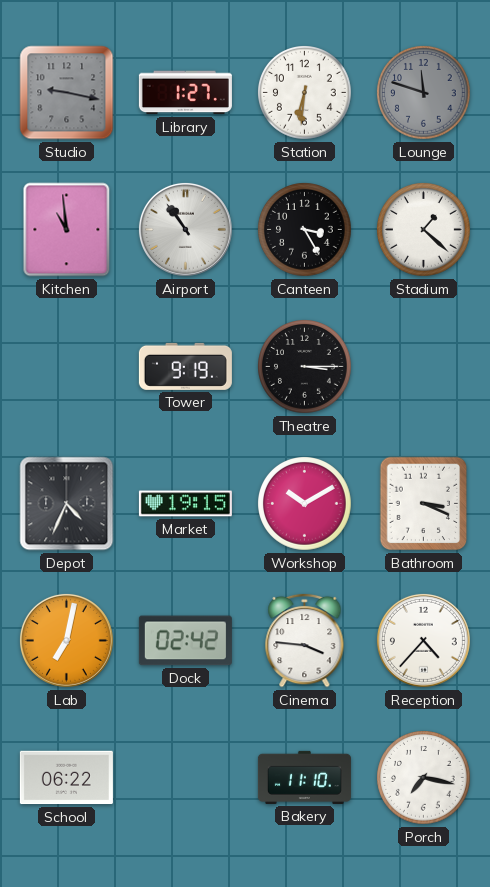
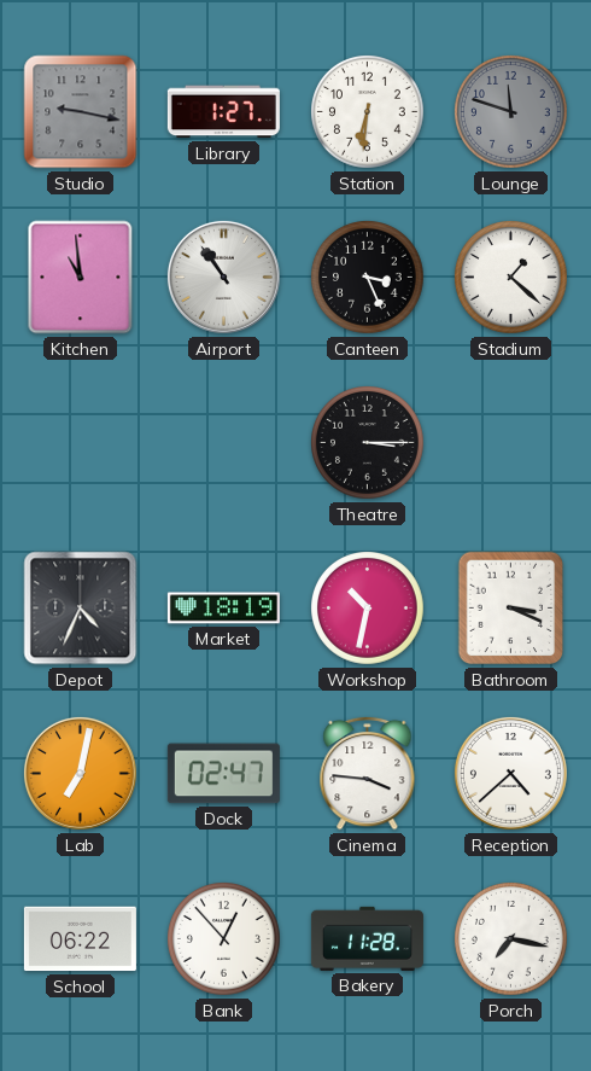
Canteen: 3:25 -> 3:26 (368, 278)
Tower: 9:19 -> none (185, 366)
Market: 19:15 -> 18:19 (223, 609)
Workshop: 10:10 -> 10:32 (368, 609)
Dock: 02:42 -> 02:47 (223, 774)
Reception: 4:37 -> 4:38 (510, 773)
Bank: none -> 12:53 (224, 939)
Bakery: 11:10 -> 11:28 (367, 938)
